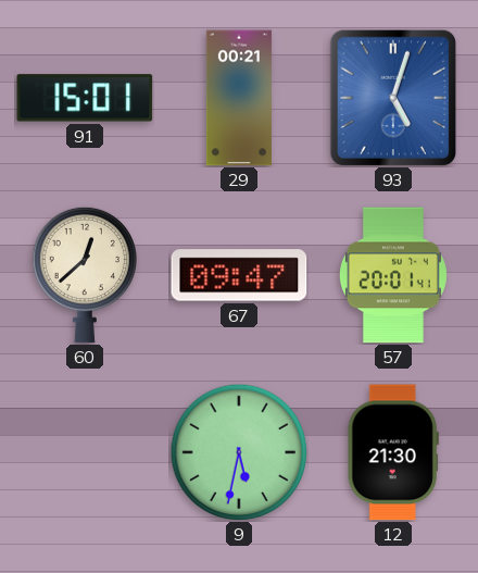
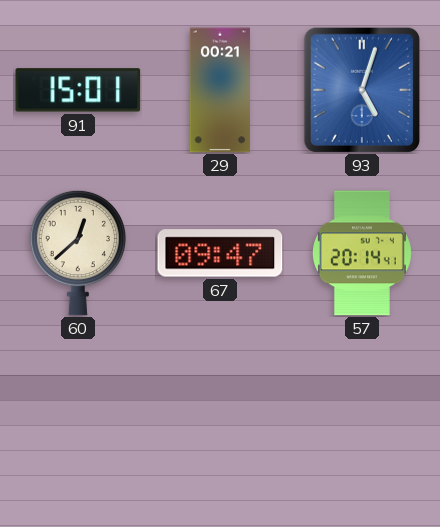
57: 20:01 -> 20:14 (362, 253)
9: 5:32 -> none (239, 452)
12: 21:30 -> none (393, 452)
